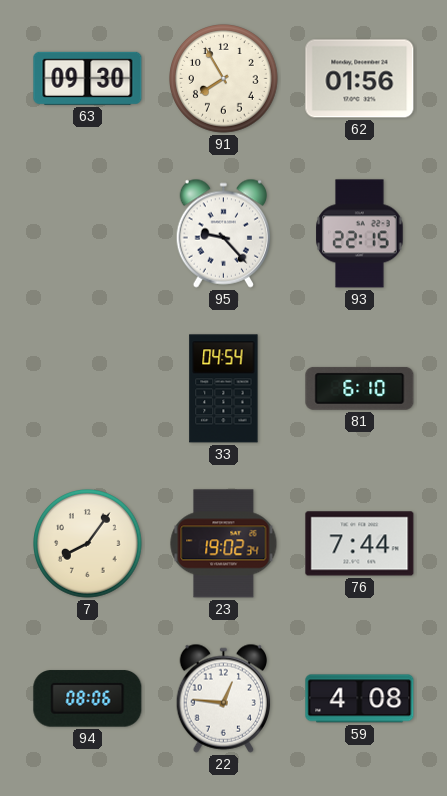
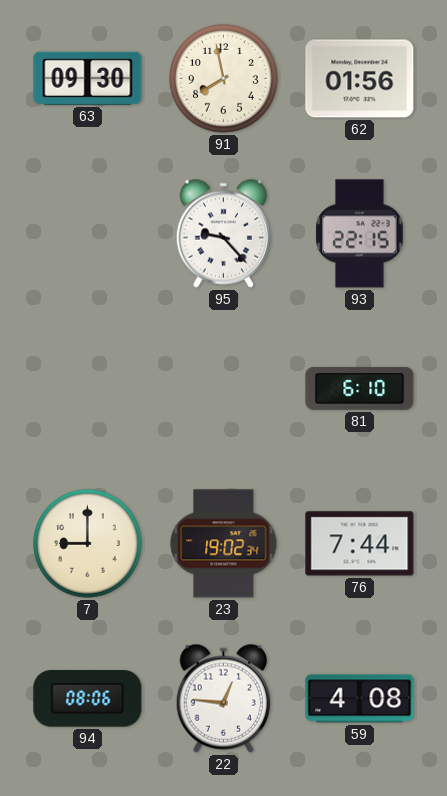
91: 7:55 -> 7:58 (224, 79)
33: 04:54 -> none (224, 389)
7: 8:06 -> 9:00 (88, 544)
